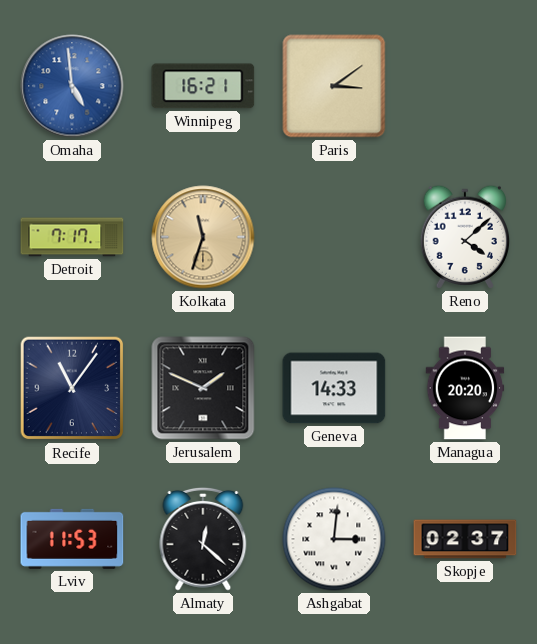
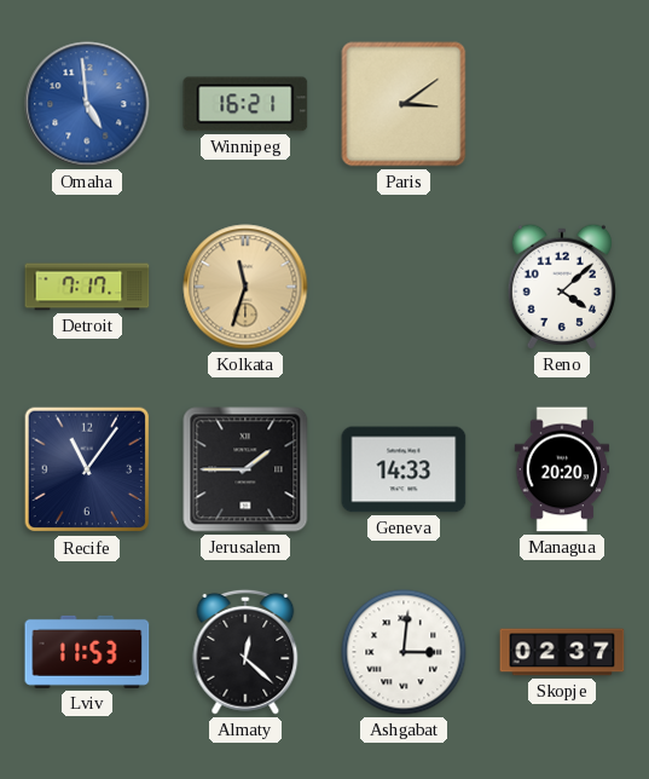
Jerusalem: 1:49 -> 1:45 (245, 469)
